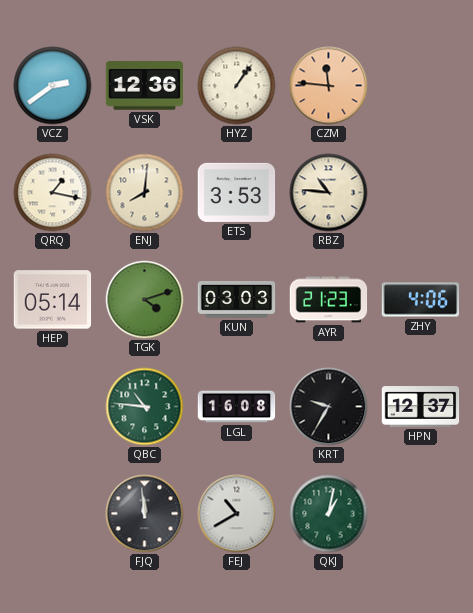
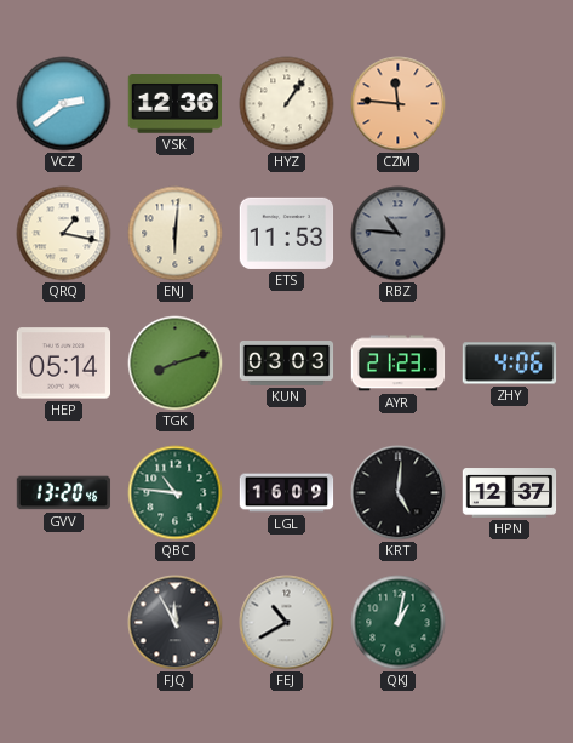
ENJ: 8:01 -> 6:01 (176, 234)
ETS: 3:53 -> 11:53 (287, 233)
RBZ dial: cream -> grey (399, 234)
TGK: 4:12 -> 8:12 (176, 364)
GVV: none -> 13:20 (64, 493)
LGL: 16:08 -> 16:09 (287, 493)
KRT: 9:35 -> 5:01 (399, 493)
FJQ: 11:59 -> 11:55 (176, 623)
